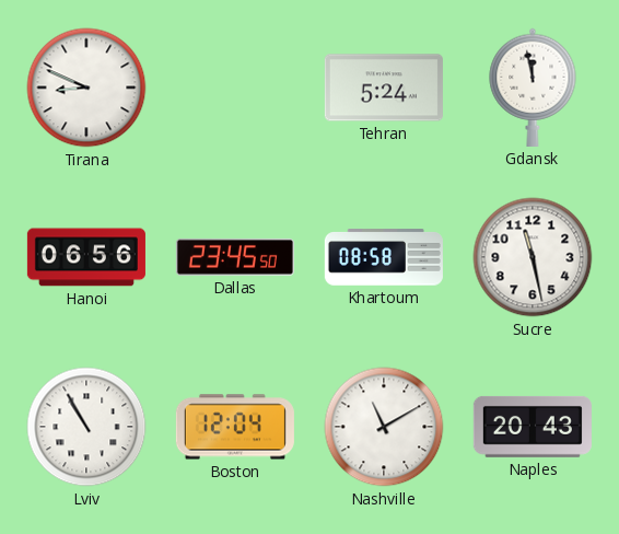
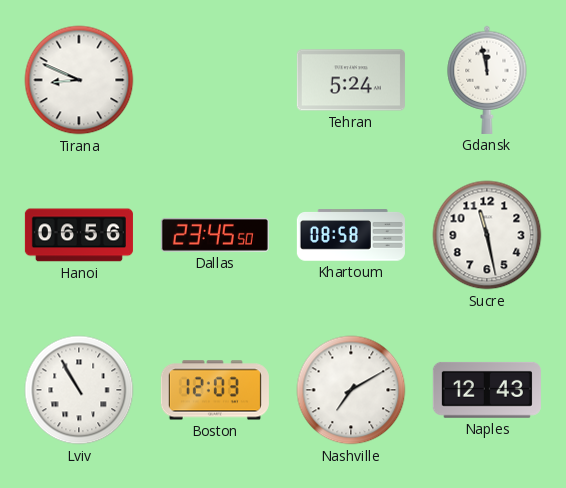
Boston: 12:04 -> 12:03 (215, 390)
Nashville: 11:10 -> 7:10 (351, 390)
Naples: 20:43 -> 12:43 (487, 390)
